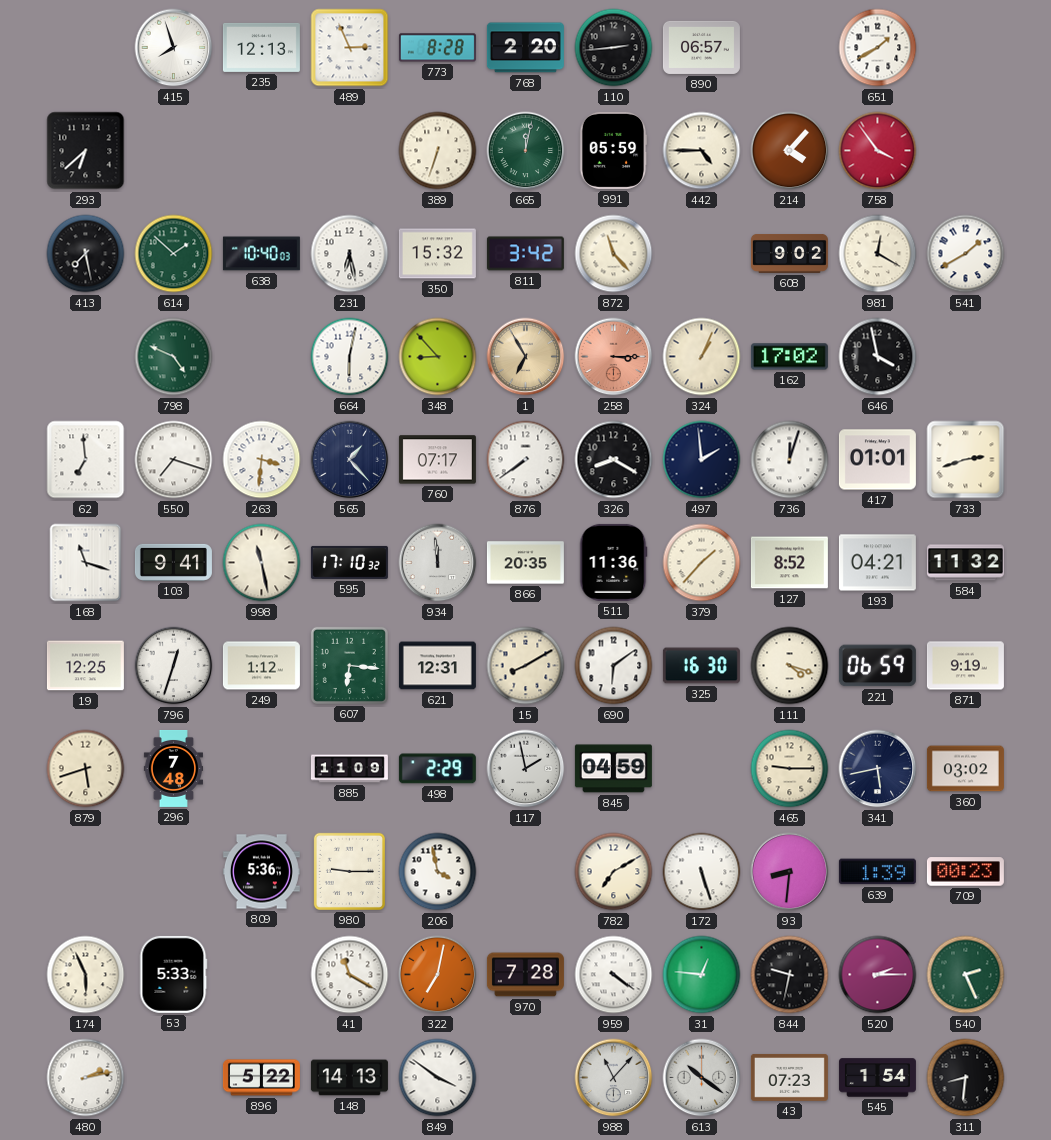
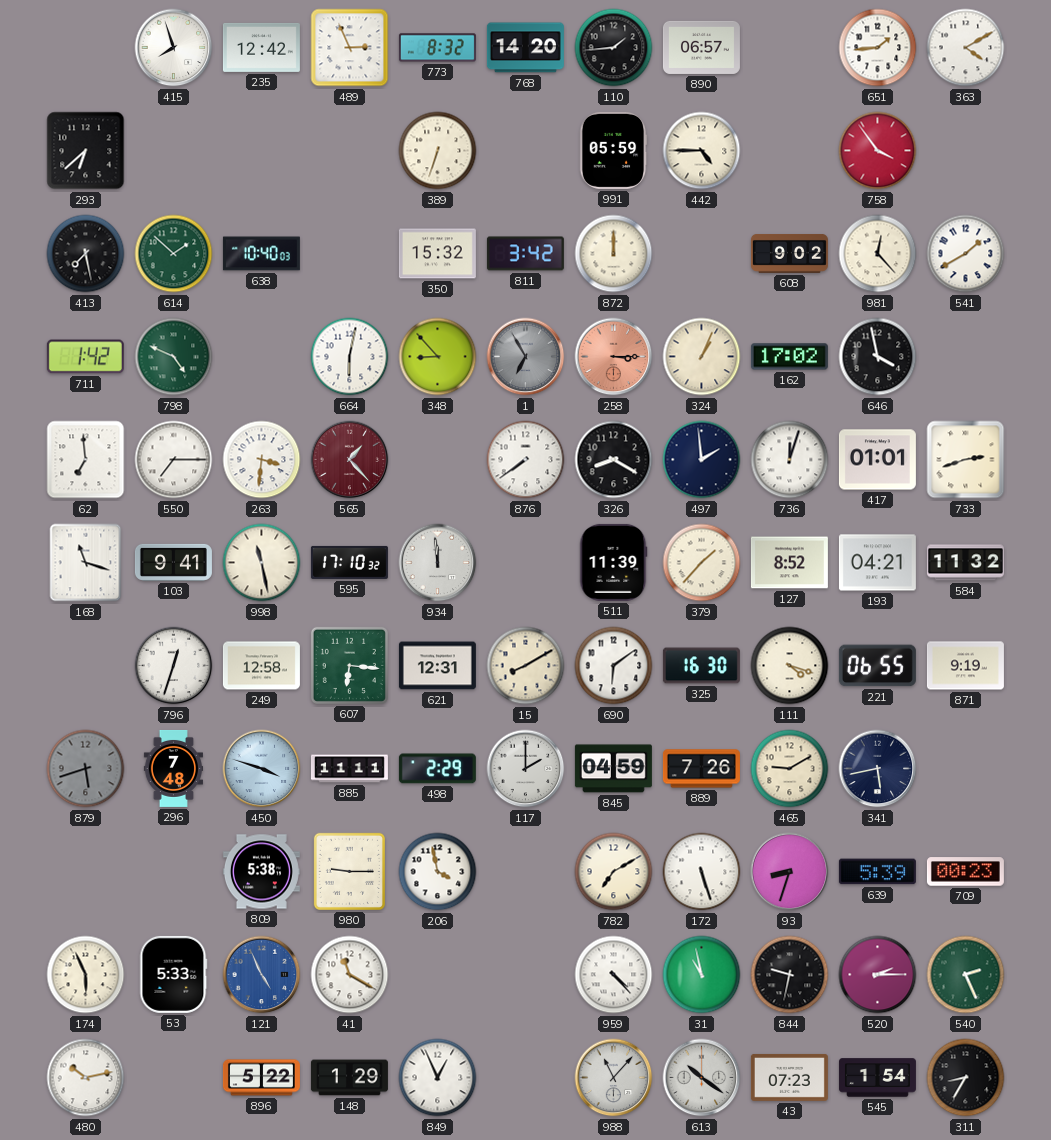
235: 12:13 -> 12:42 (261, 47)
773: 8:28 -> 8:32 (437, 48)
768: 2:20 -> 14:20 (525, 48)
110: 2:44 -> 1:44 (614, 48)
651: 1:40 -> 1:44 (878, 48)
363: none -> 4:10 (966, 48)
665: 12:02 -> none (526, 151)
214: 4:07 -> none (790, 151)
231: 6:28 -> none (350, 254)
872: 11:23 -> 12:00 (614, 254)
981: 12:20 -> 12:23 (878, 254)
711: none -> 1:42 (85, 357)
1 dial: champagne -> grey (526, 357)
550: 7:18 -> 7:15 (174, 460)
565 dial: navy -> burgundy (350, 460)
760: 07:17 -> none (437, 460)
866: 20:35 -> none (525, 563)
511: 11:36 -> 11:39 (613, 562)
19: 12:25 -> none (85, 666)
249: 1:12 -> 12:58 (261, 666)
221: 06:59 -> 06:55 (877, 666)
879 dial: cream -> grey (86, 769)
450: none -> 3:48 (262, 769)
885: 11:09 -> 11:11 (349, 769)
117: 1:58 -> 2:00 (526, 769)
889: none -> 7:26 (701, 769)
465: 9:15 -> 9:10 (790, 769)
360: 03:02 -> none (965, 769)
809: 5:36 -> 5:38 (261, 872)
93: 8:31 -> 8:33 (790, 872)
639: 1:39 -> 5:39 (877, 872)
121: none -> 4:56 (262, 975)
322: 7:02 -> none (438, 975)
970: 7:28 -> none (525, 975)
959: 4:21 -> 4:23 (614, 975)
31: 12:46 -> 10:58 (702, 975)
480: 2:13 -> 10:13 (86, 1078)
148: 14:13 -> 1:29 (349, 1078)
849: 3:51 -> 12:56 (438, 1078)
311: 8:31 -> 8:35 (966, 1078)
